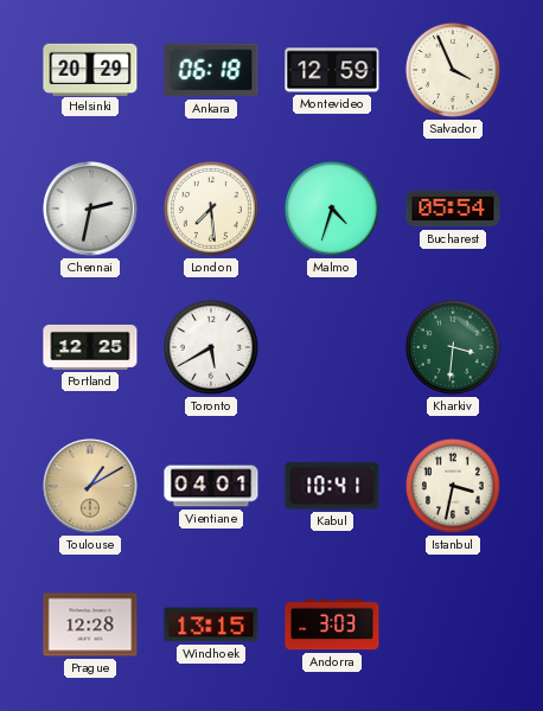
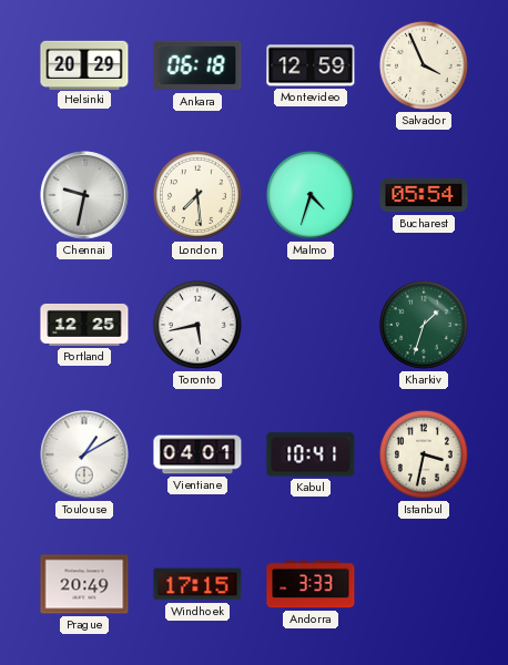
Chennai: 2:32 -> 9:32 (84, 195)
Toronto: 5:40 -> 5:43 (197, 325)
Kharkiv: 3:31 -> 1:33 (424, 325)
Toulouse dial: champagne -> white (84, 454)
Prague: 12:28 -> 20:49 (84, 584)
Windhoek: 13:15 -> 17:15 (197, 584)
Andorra: 3:03 -> 3:33 (311, 584)
